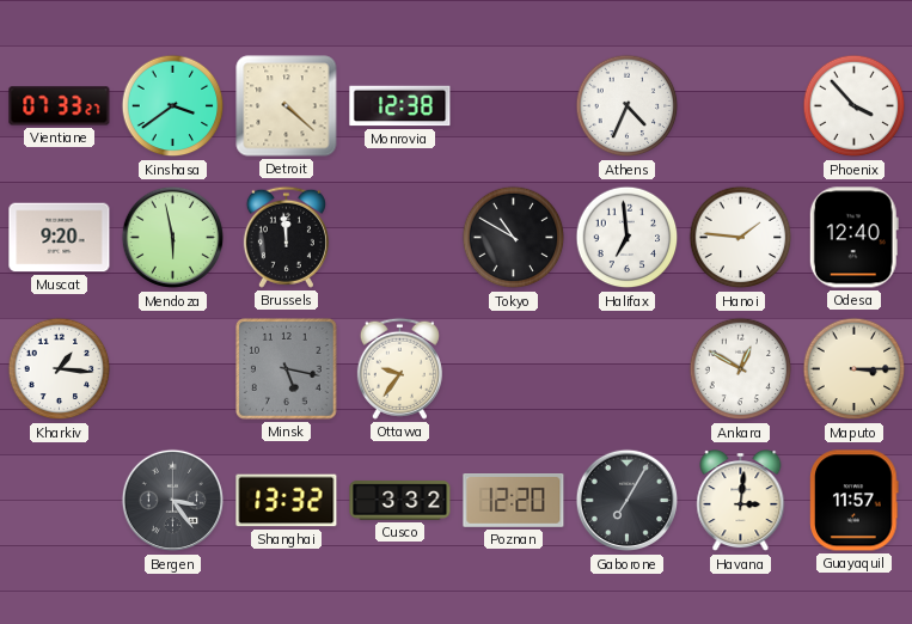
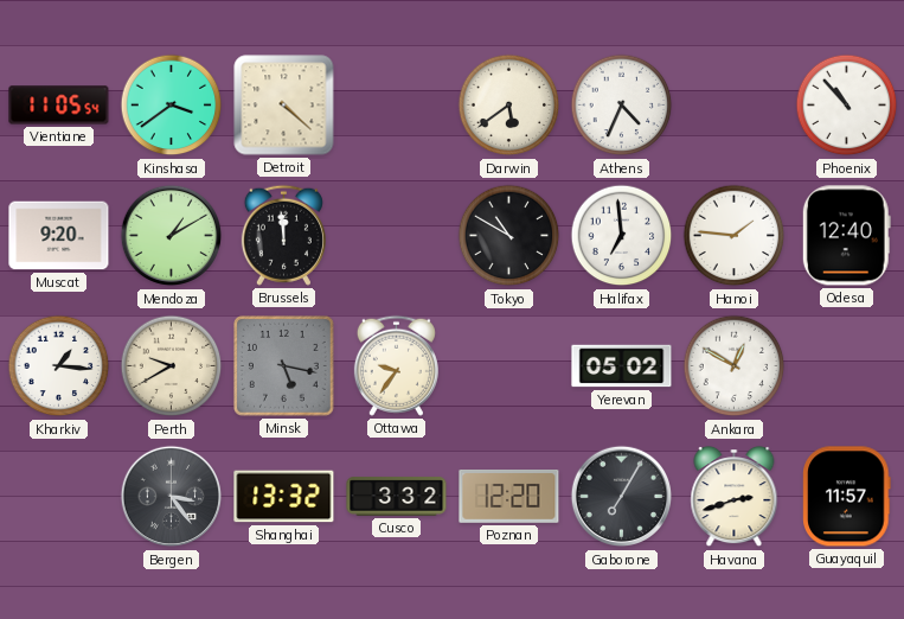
Vientiane: 07:33 -> 11:05 (59, 106)
Monrovia: 12:38 -> none (400, 106)
Darwin: none -> 5:39 (509, 106)
Phoenix: 3:53 -> 10:53 (847, 106)
Mendoza: 5:58 -> 1:10 (172, 236)
Perth: none -> 9:40 (172, 366)
Yerevan: none -> 05:02 (622, 366)
Maputo: 3:15 -> none (855, 369)
Havana: 3:01 -> 2:42 (735, 498)
